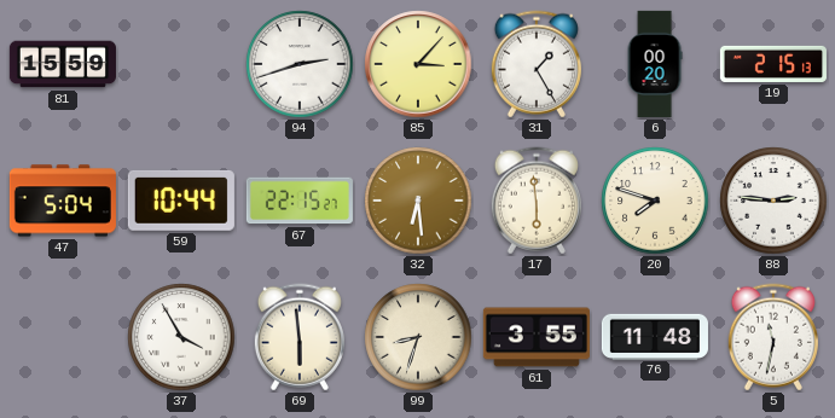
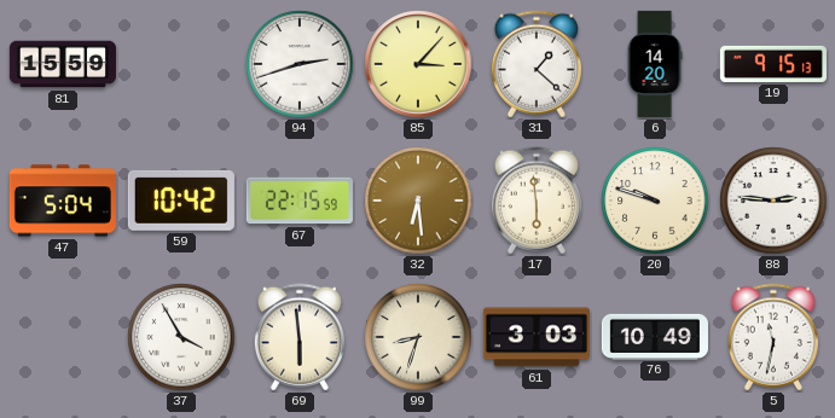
31: 1:25 -> 1:22 (537, 64)
6: 00:20 -> 14:20 (655, 64)
19: 2:15 -> 9:15 (773, 64)
59: 10:44 -> 10:42 (181, 201)
67: 22:15:27 -> 22:15:59 (300, 201)
20: 7:48 -> 9:48 (655, 201)
61: 3:55 -> 3:03 (537, 337)
76: 11:48 -> 10:49 (655, 336)
